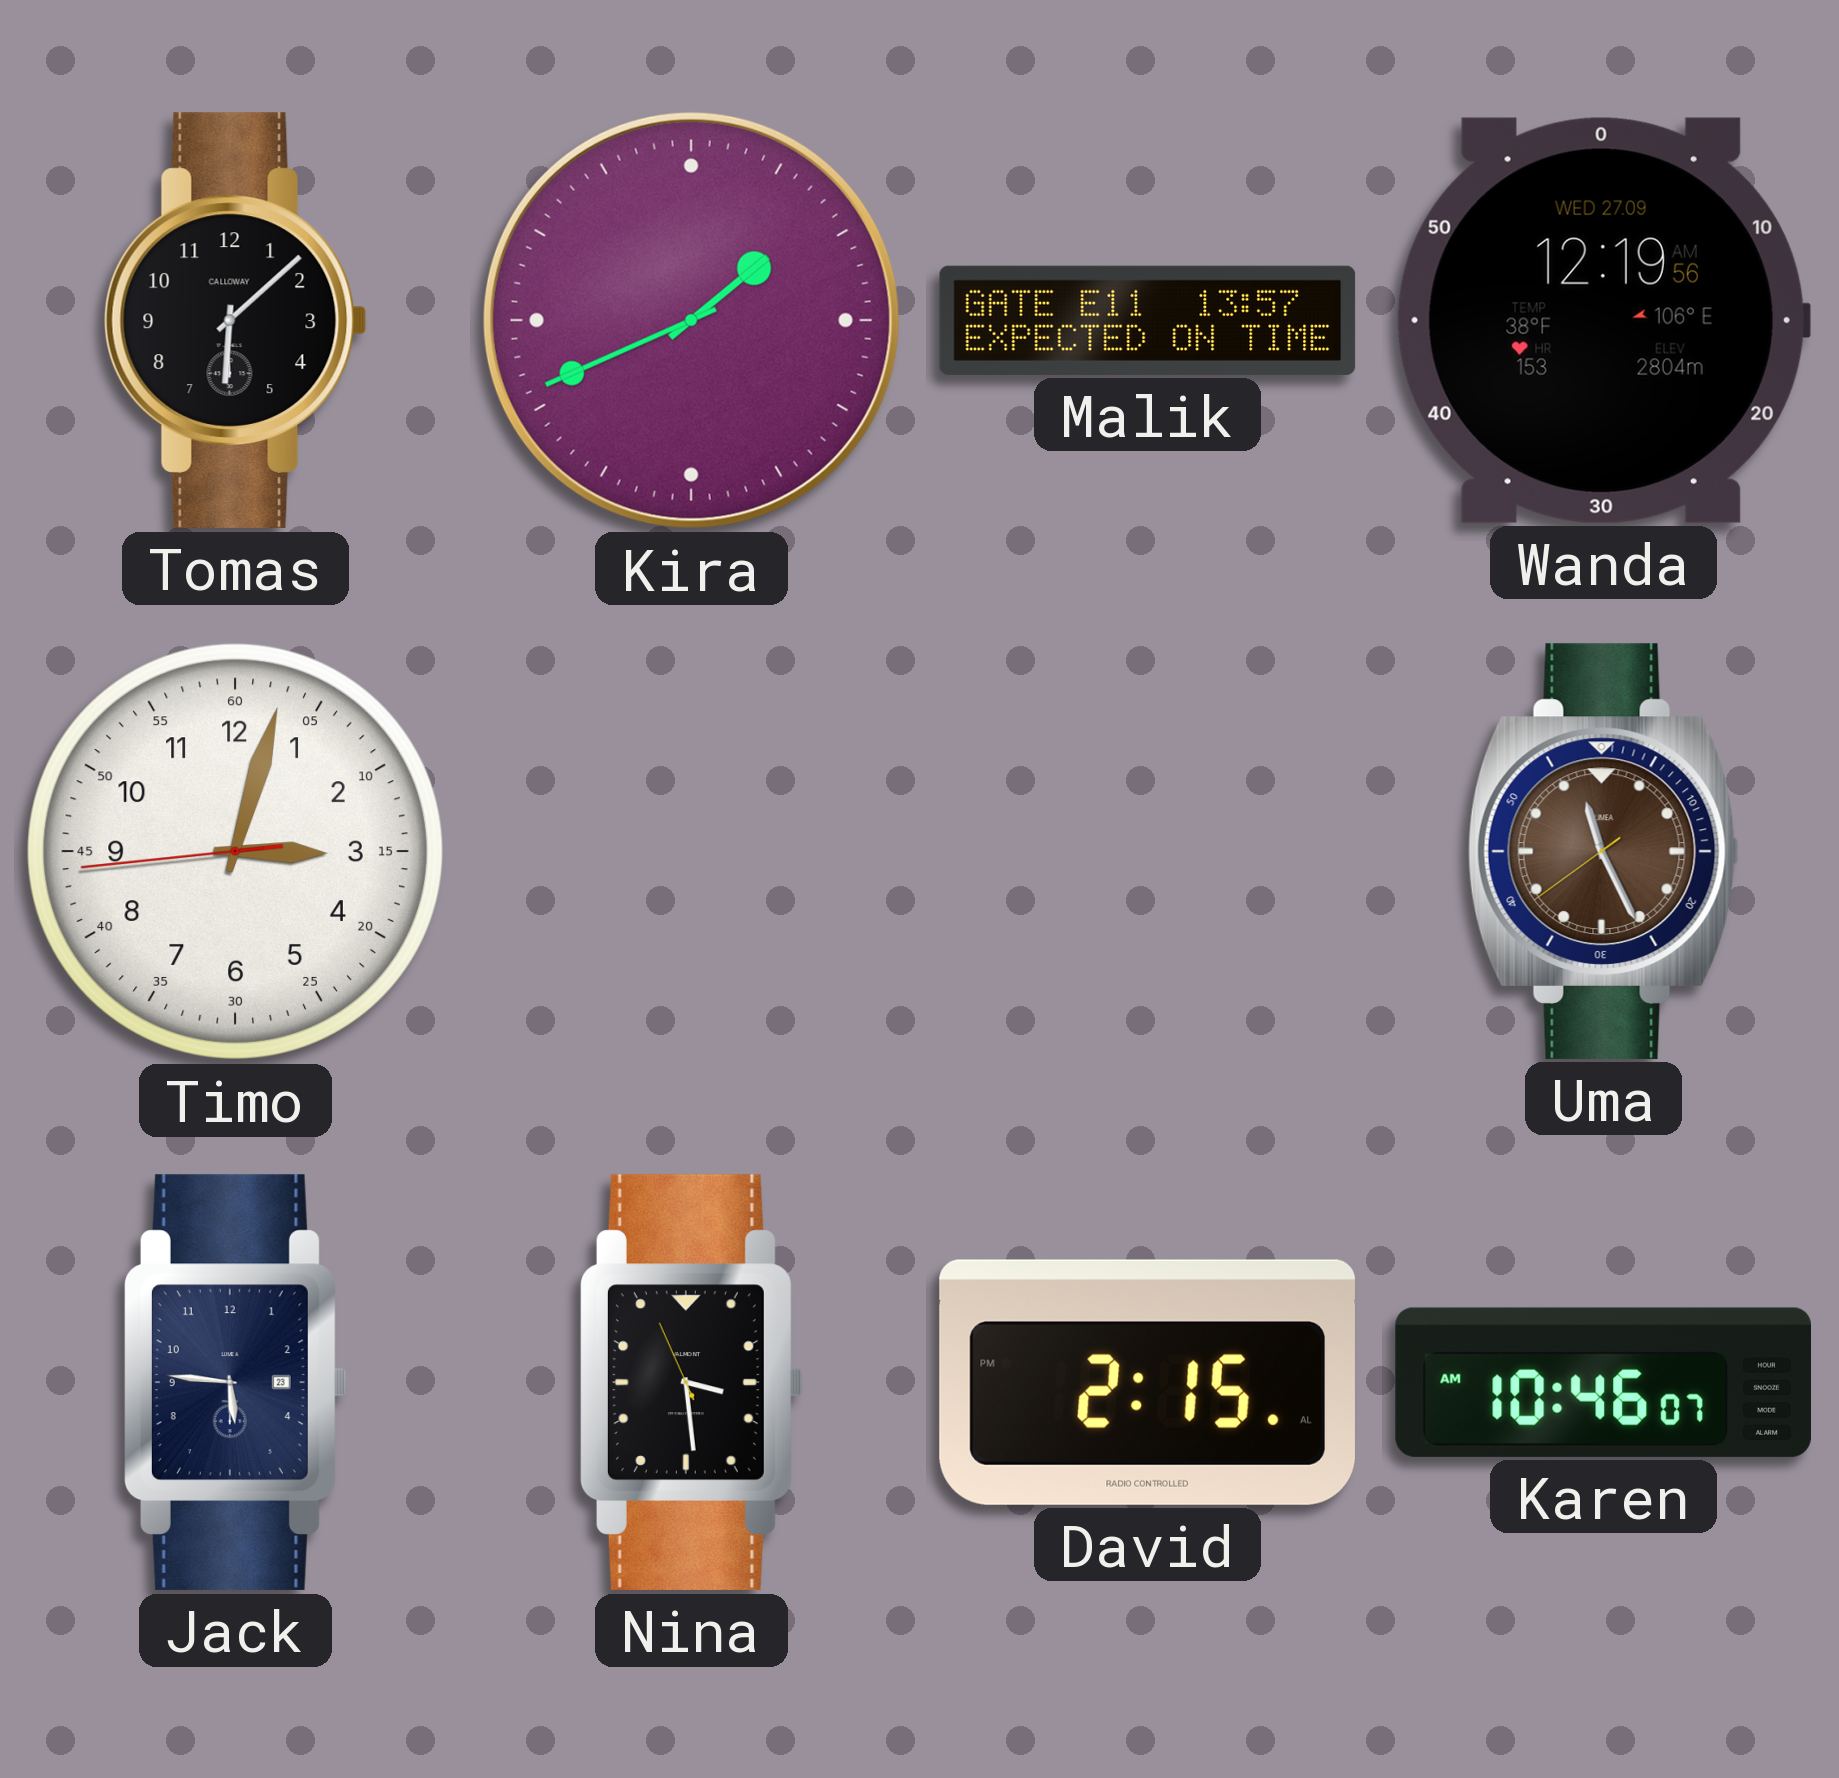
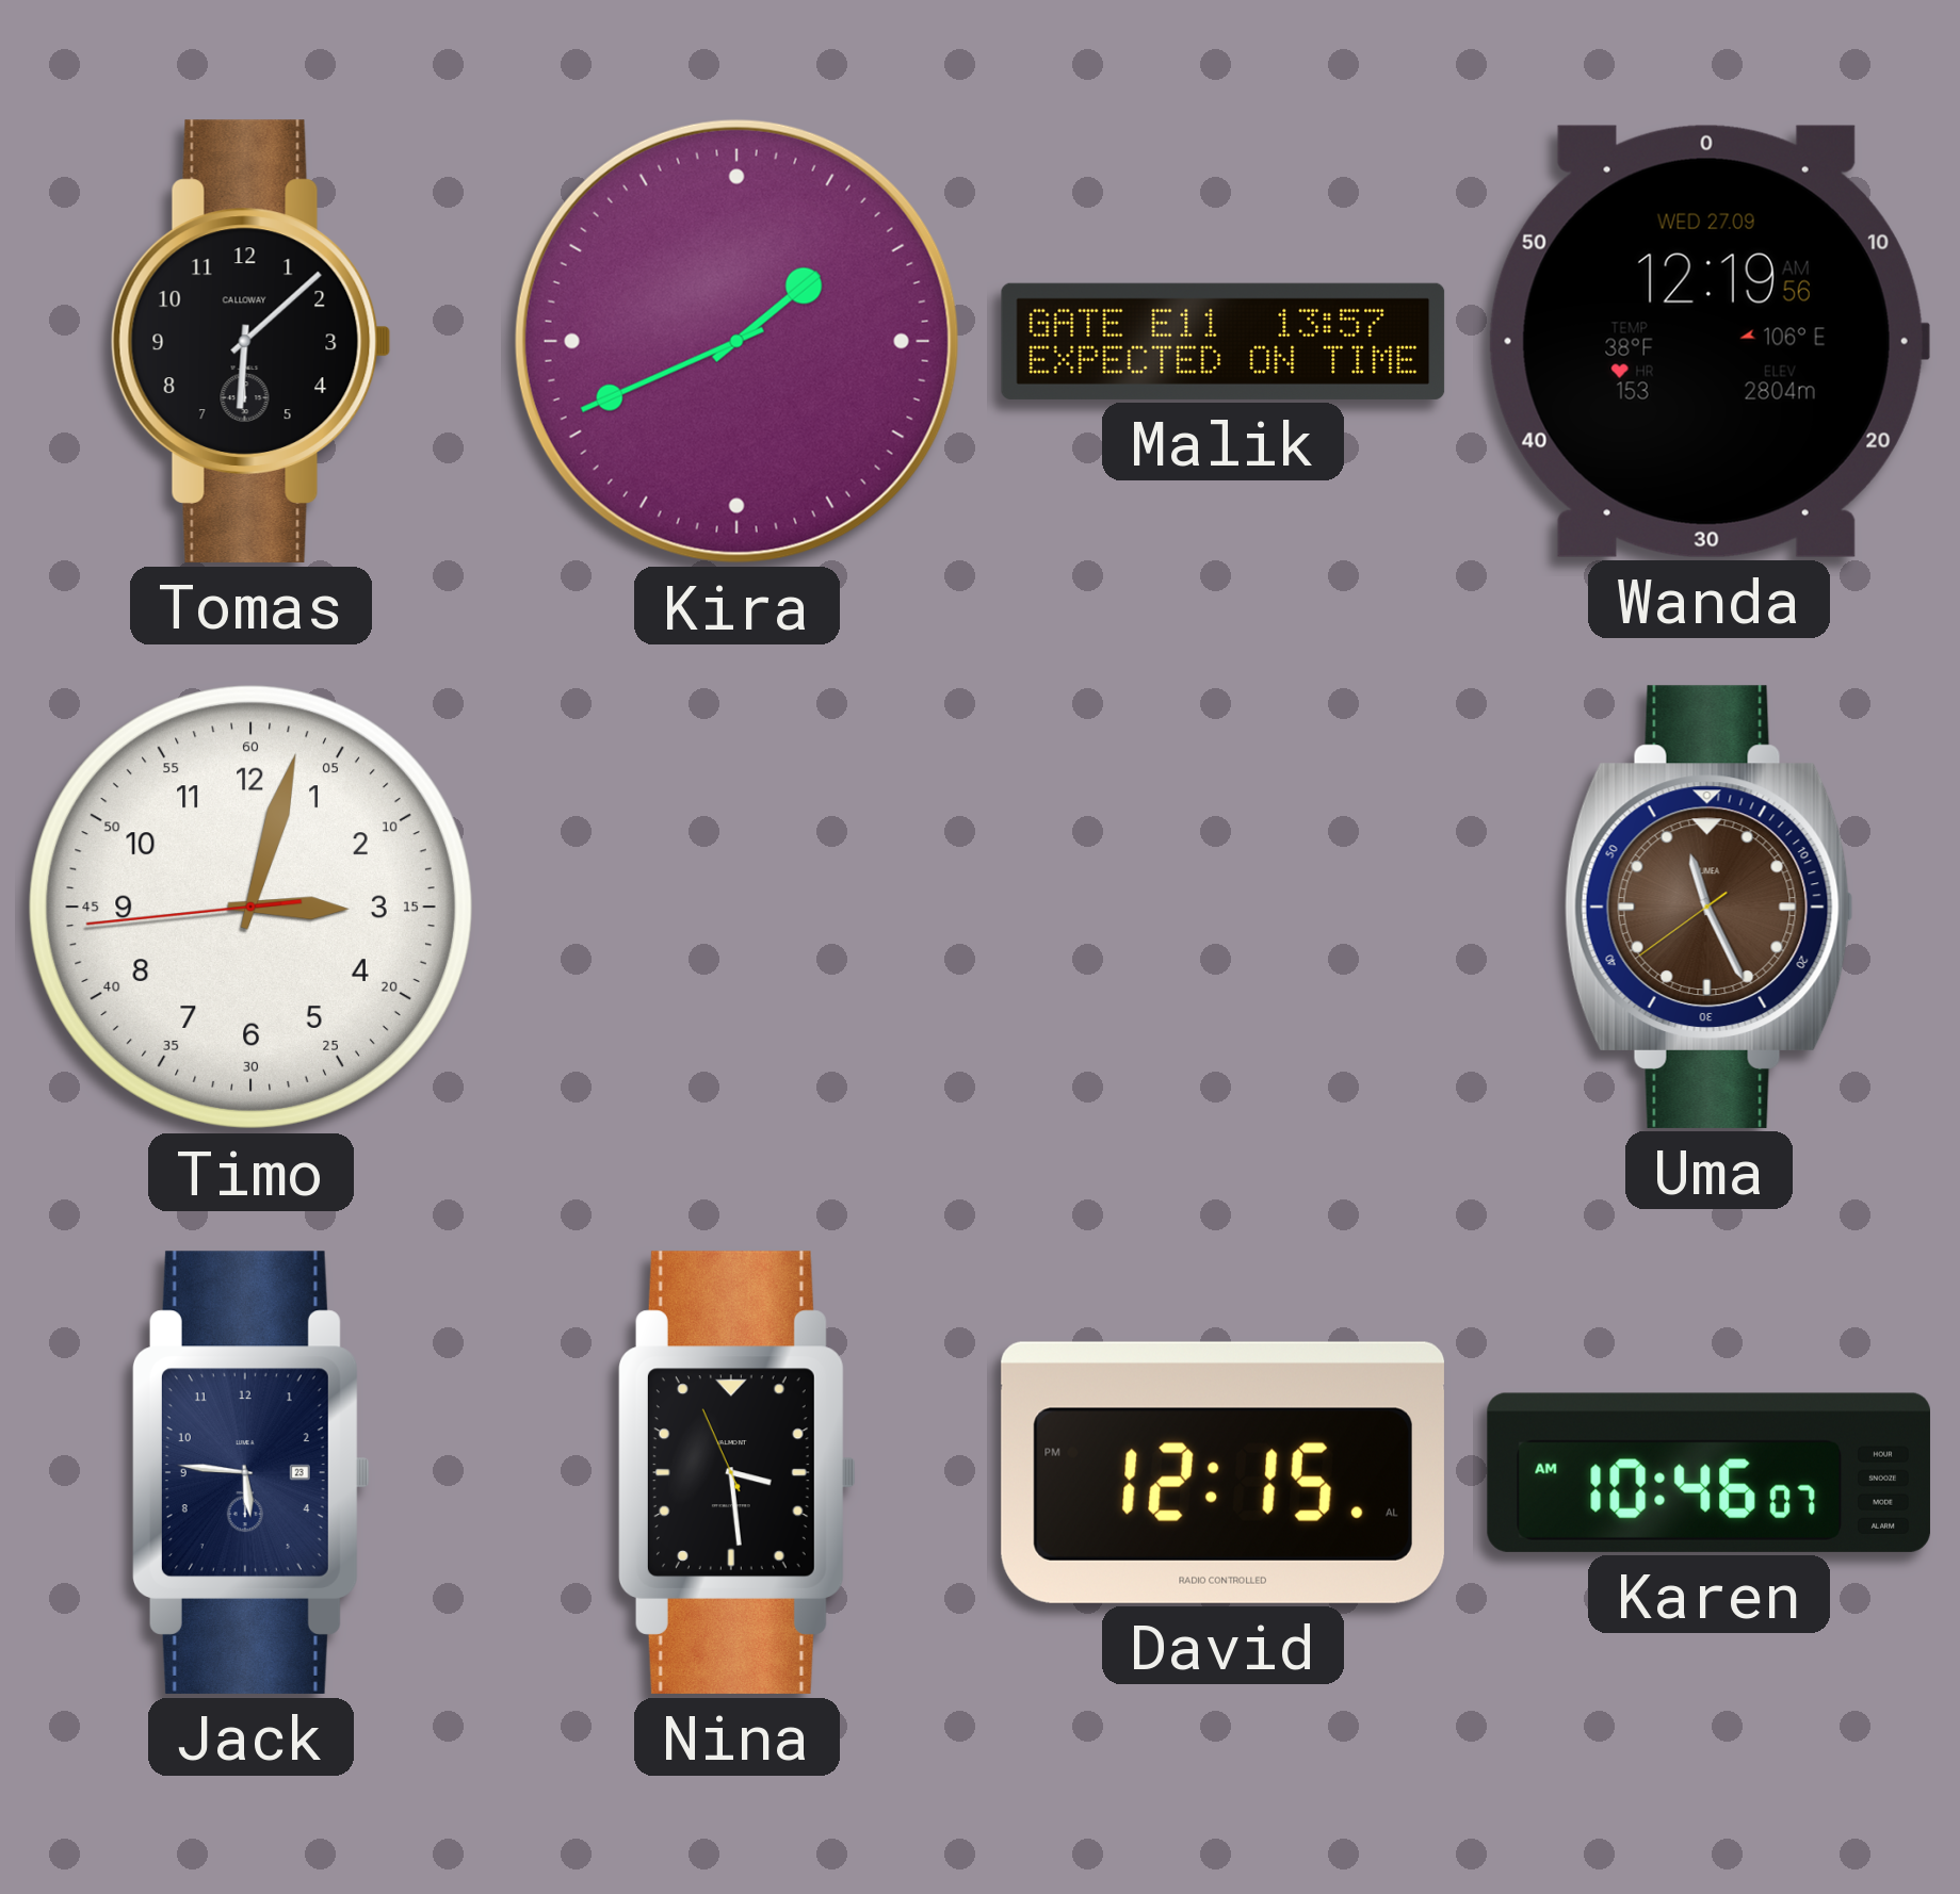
David: 2:15 -> 12:15 (1222, 1472)
